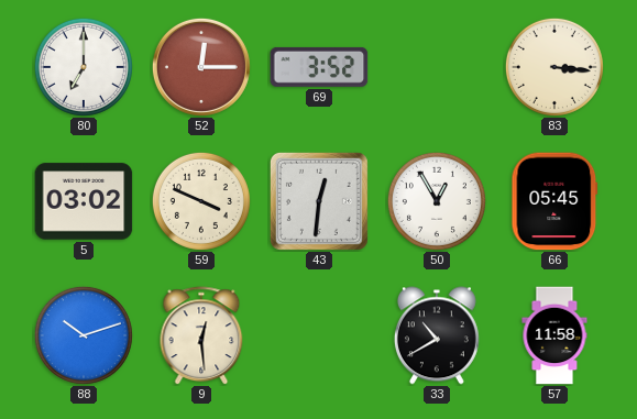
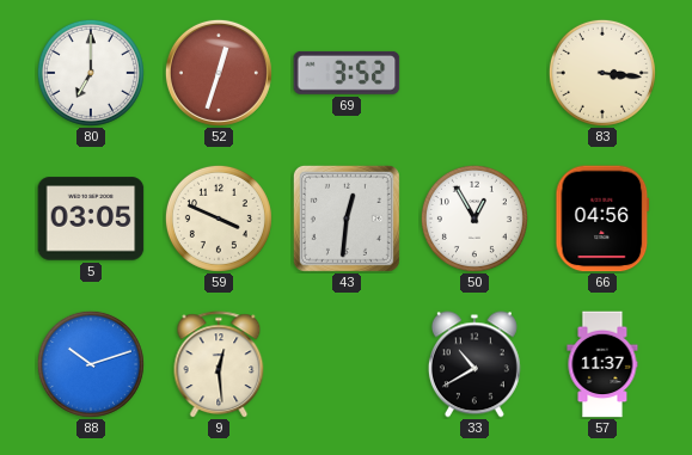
52: 12:15 -> 12:33 (219, 73)
5: 03:02 -> 03:05 (91, 219)
66: 05:45 -> 04:56 (602, 219)
57: 11:58 -> 11:37 (602, 364)
